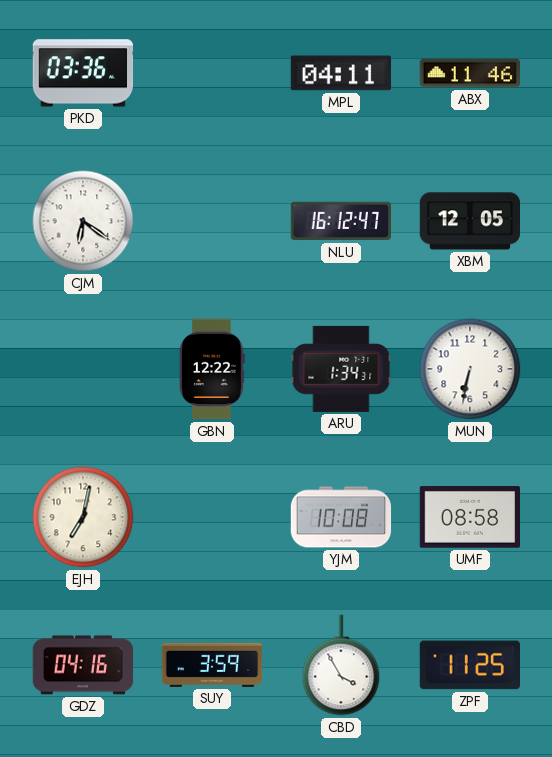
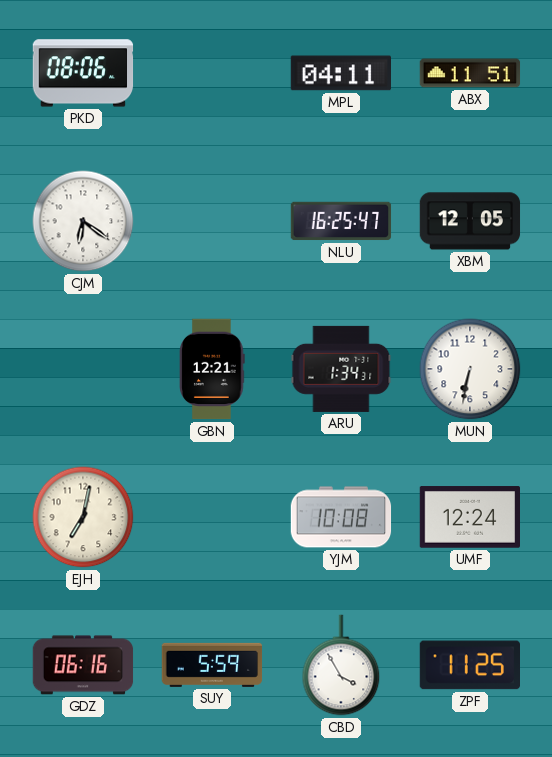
PKD: 03:36 -> 08:06 (83, 73)
ABX: 11:46 -> 11:51 (470, 73)
NLU: 16:12 -> 16:25 (341, 221)
GBN: 12:22 -> 12:21 (212, 369)
UMF: 08:58 -> 12:24 (469, 517)
GDZ: 04:16 -> 06:16 (83, 665)
SUY: 3:59 -> 5:59 (212, 665)
